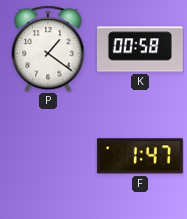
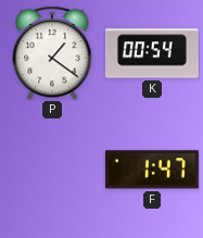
K: 00:58 -> 00:54 (153, 53)
